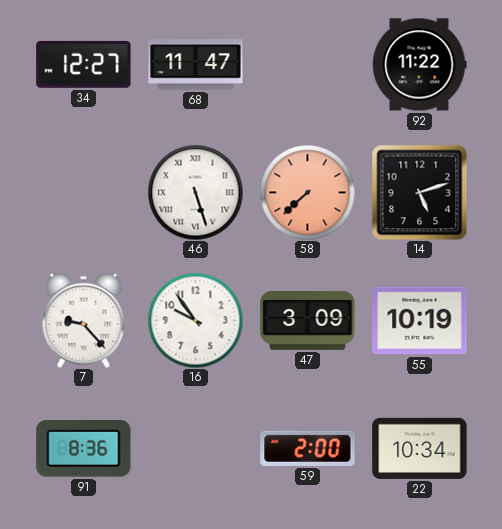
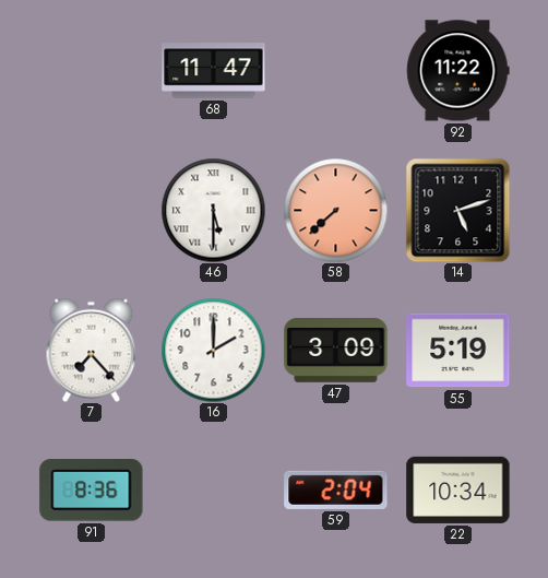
34: 12:27 -> none (84, 64)
46: 5:27 -> 5:30 (213, 210)
7: 9:23 -> 7:23 (92, 350)
16: 9:54 -> 2:00 (213, 350)
55: 10:19 -> 5:19 (458, 351)
59: 2:00 -> 2:04 (336, 489)
